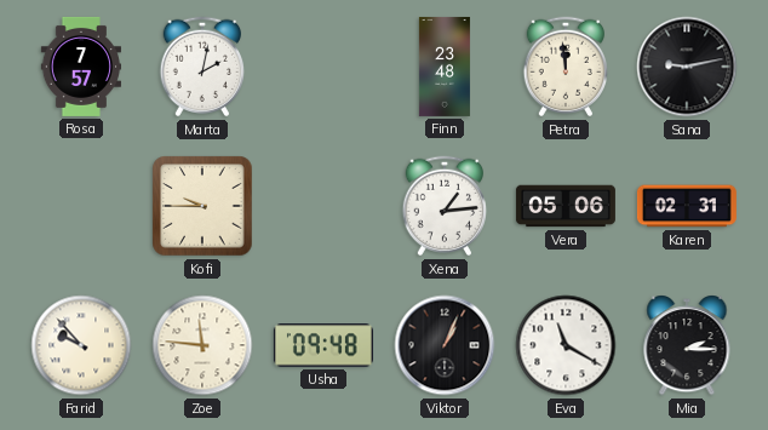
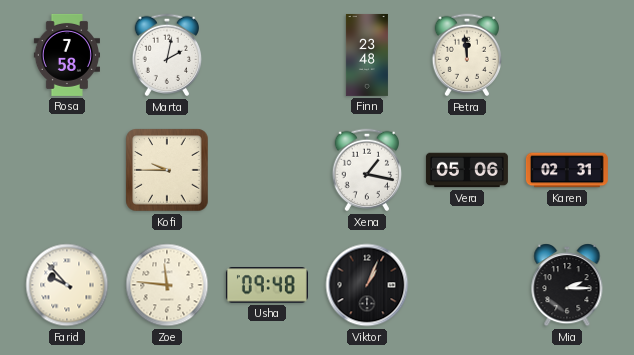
Rosa: 7:57 -> 7:58 (66, 55)
Sana: 9:13 -> none (687, 67)
Xena: 1:14 -> 1:17 (367, 170)
Eva: 11:20 -> none (566, 345)
